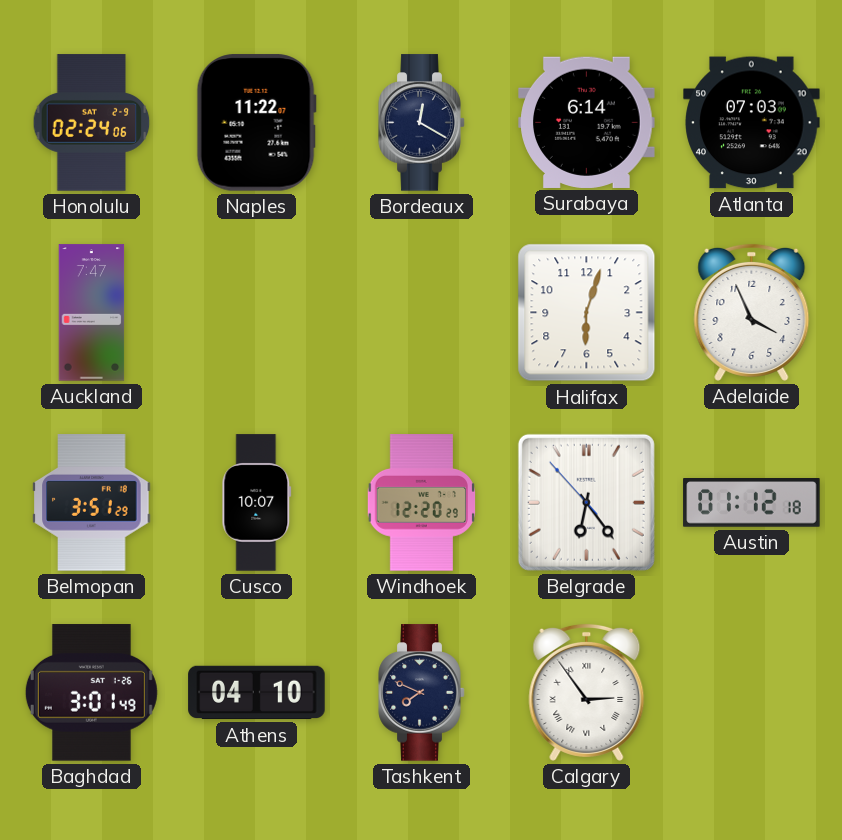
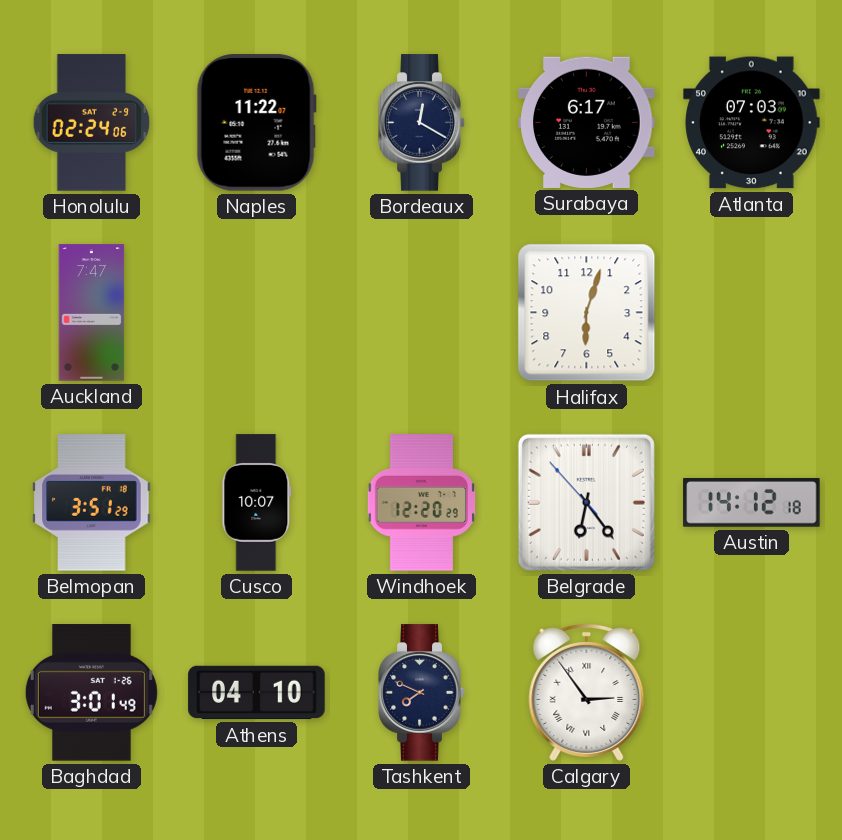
Surabaya: 6:14 -> 6:17 (587, 122)
Adelaide: 3:56 -> none (752, 312)
Austin: 01:12 -> 14:12 (752, 503)
